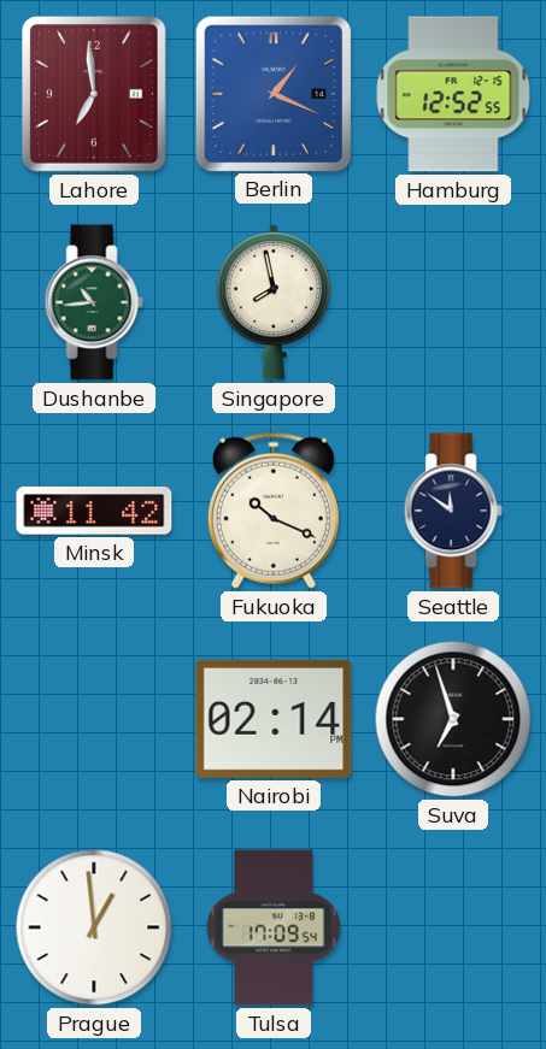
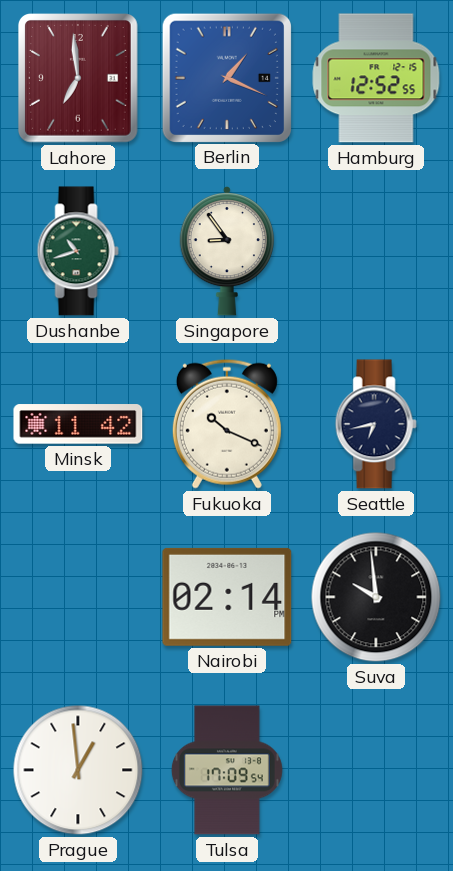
Dushanbe: 10:44 -> 10:42 (78, 251)
Singapore: 7:58 -> 8:54 (226, 251)
Seattle: 11:51 -> 6:43 (376, 424)
Suva: 6:57 -> 9:59 (376, 597)
